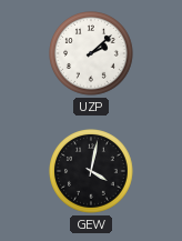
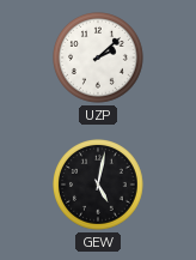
GEW: 4:02 -> 5:02 (98, 185)
